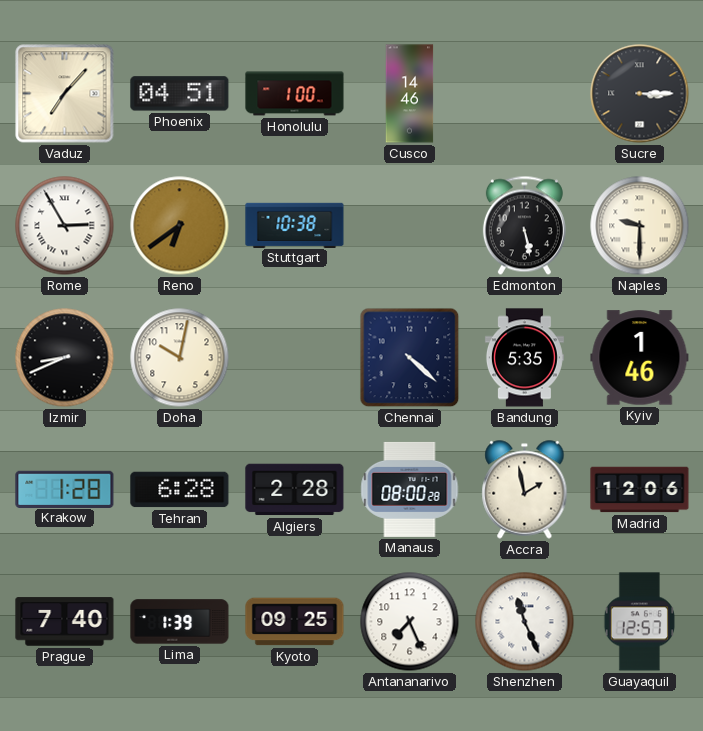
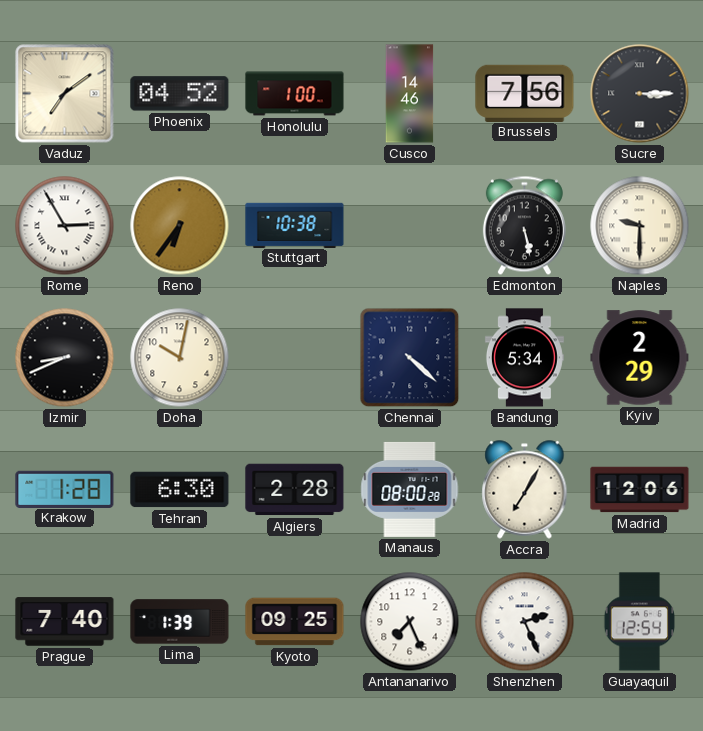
Vaduz: 7:07 -> 7:09 (65, 94)
Phoenix: 04:51 -> 04:52 (180, 94)
Brussels: none -> 7:56 (525, 93)
Reno: 6:39 -> 6:36 (180, 226)
Bandung: 5:35 -> 5:34 (524, 358)
Kyiv: 1:46 -> 2:29 (640, 358)
Tehran: 6:28 -> 6:30 (180, 490)
Accra: 1:58 -> 7:05 (525, 490)
Shenzhen: 11:26 -> 2:26 (525, 622)
Guayaquil: 12:57 -> 12:54 (639, 622)
